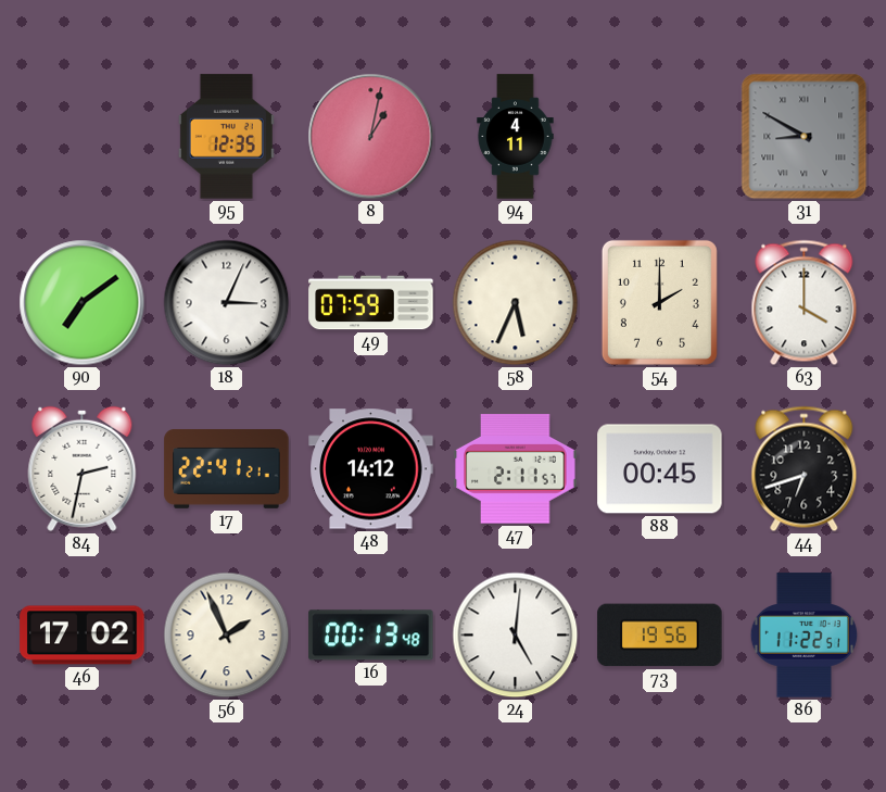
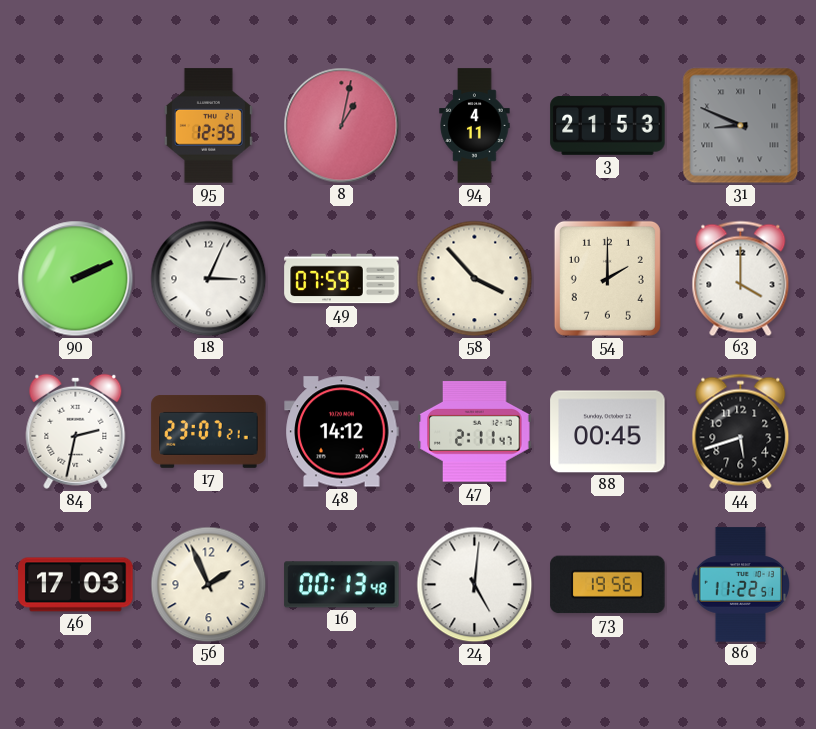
3: none -> 21:53 (608, 125)
31: 8:50 -> 8:49 (741, 126)
90: 7:09 -> 2:11 (76, 279)
58: 5:34 -> 3:53 (475, 279)
17: 22:41 -> 23:07 (209, 432)
47: 2:11:57 -> 2:11:47 (475, 432)
44: 6:42 -> 5:42 (741, 432)
46: 17:02 -> 17:03 (76, 585)
